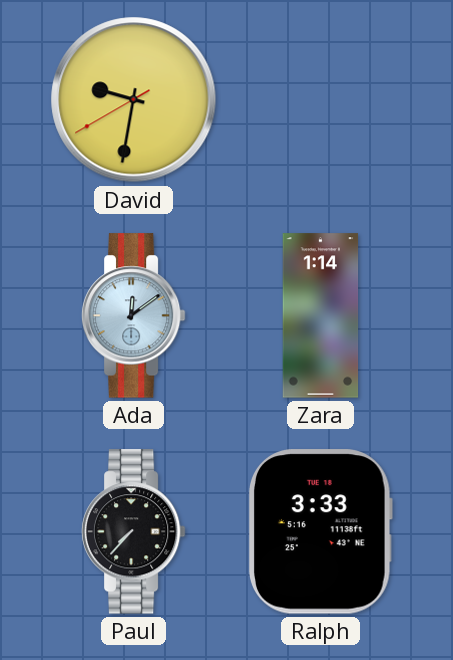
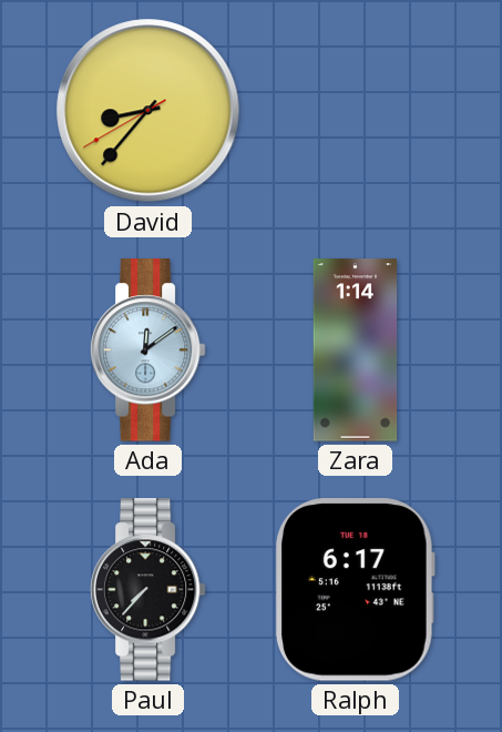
David: 9:31 -> 8:36 (148, 111)
Ralph: 3:33 -> 6:17 (356, 590)
